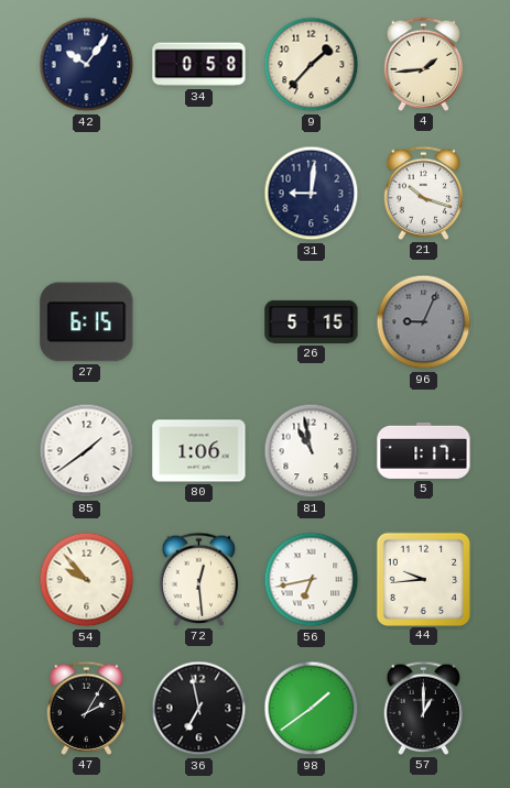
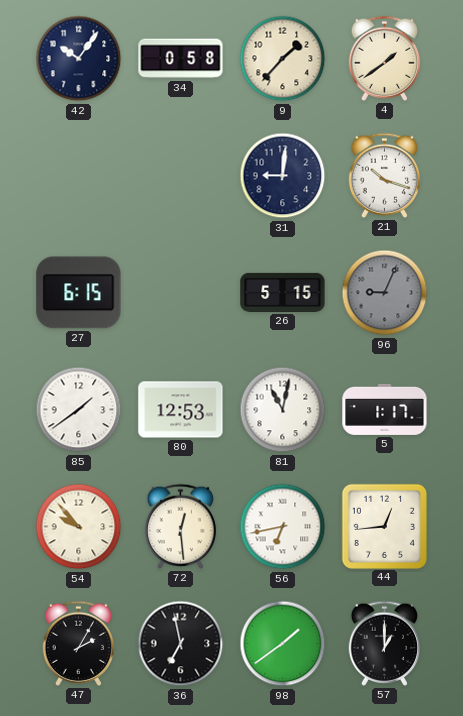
4: 1:44 -> 1:39 (385, 58)
80: 1:06 -> 12:53 (181, 410)
81: 10:58 -> 11:02 (283, 410)
44: 9:44 -> 12:44 (384, 526)
